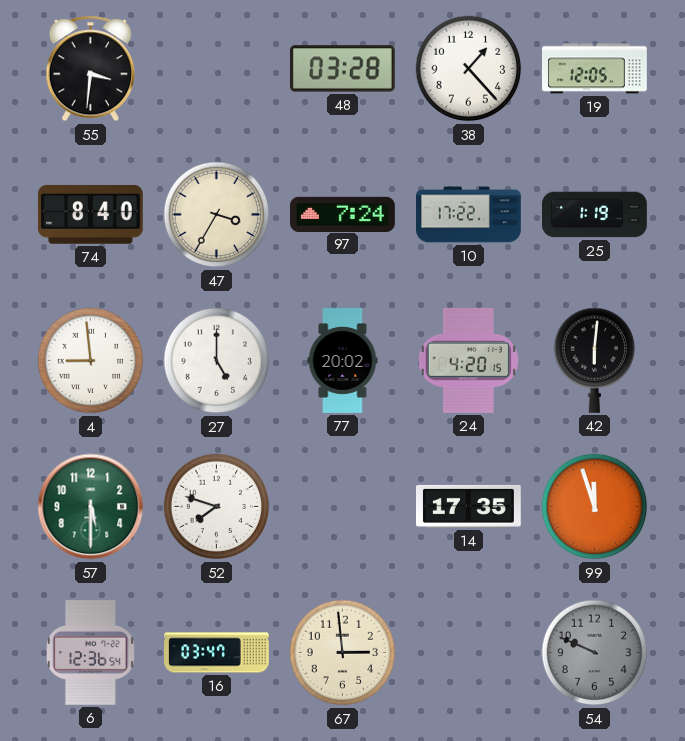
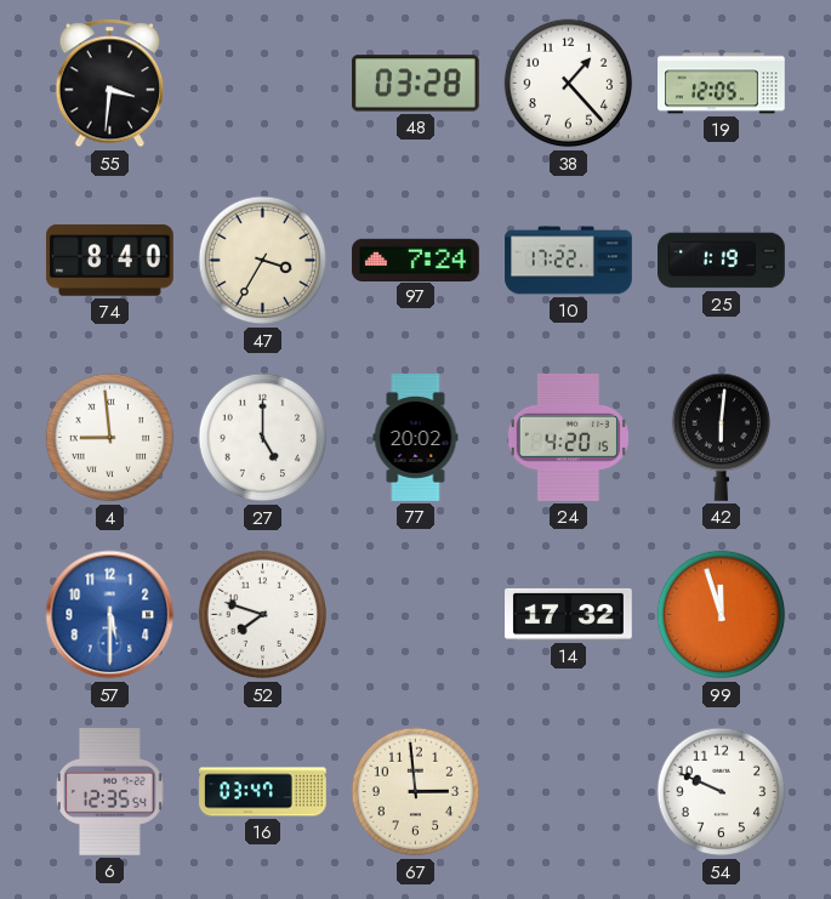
57 dial: green -> blue (110, 615)
14: 17:35 -> 17:32 (569, 614)
6: 12:36 -> 12:35 (110, 792)
54 dial: grey -> white (722, 792)
